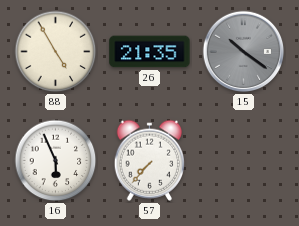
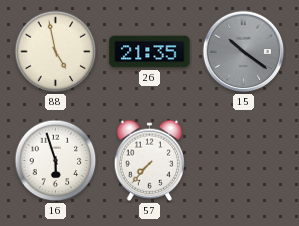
88: 4:55 -> 4:58 (56, 52)
16: 5:56 -> 5:57 (56, 161)
